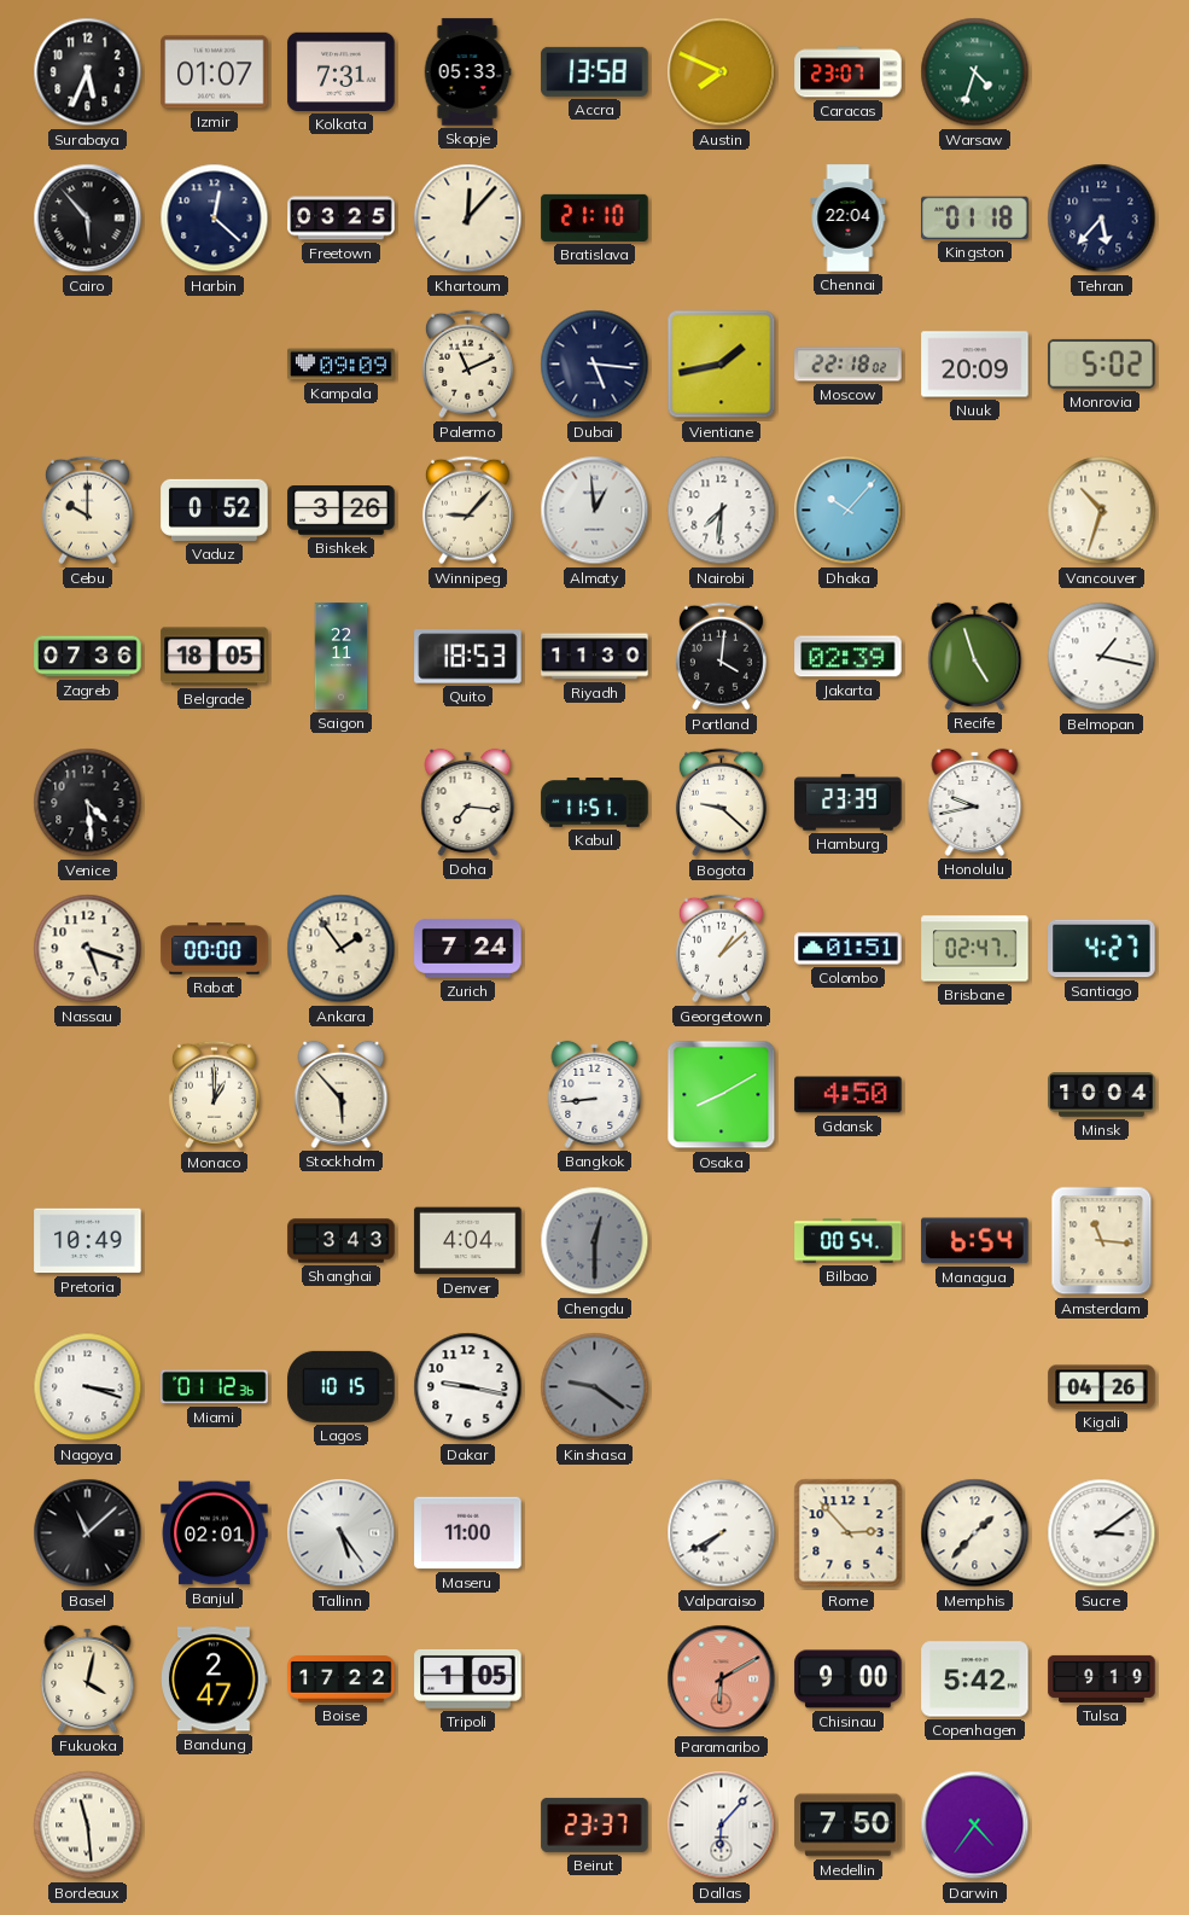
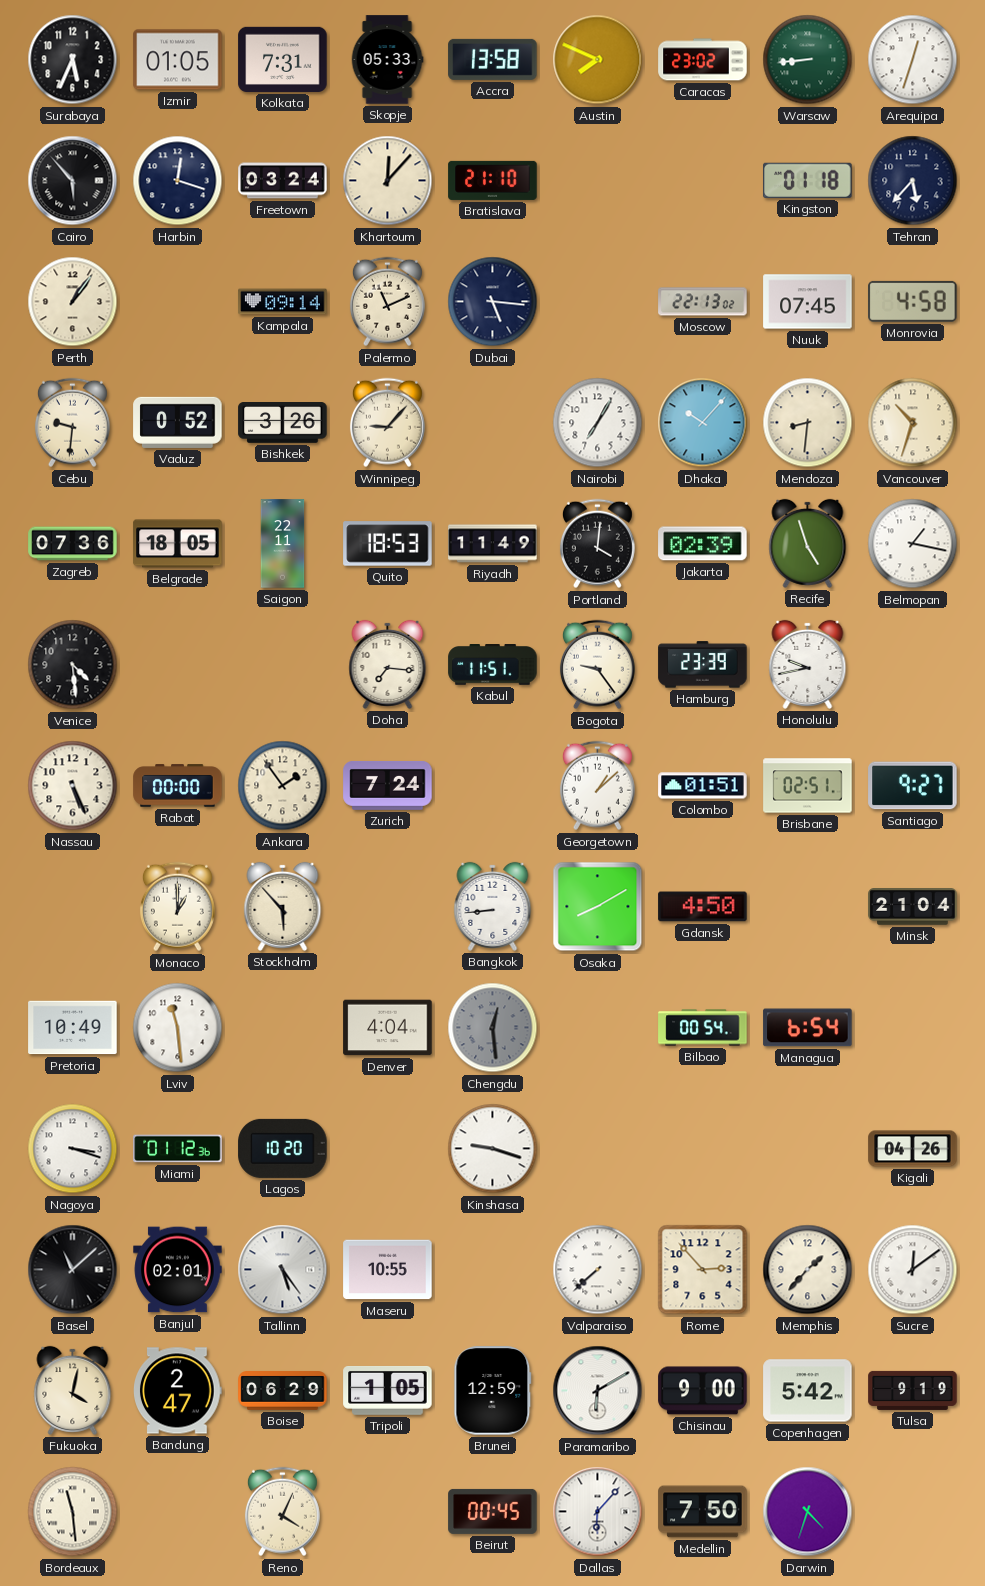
Izmir: 01:07 -> 01:05 (178, 60)
Caracas: 23:07 -> 23:02 (703, 60)
Warsaw: 4:33 -> 8:44 (808, 60)
Arequipa: none -> 12:33 (913, 60)
Harbin: 12:22 -> 12:18 (178, 181)
Freetown: 03:25 -> 03:24 (283, 181)
Chennai: 22:04 -> none (849, 219)
Perth: none -> 1:06 (73, 302)
Kampala: 09:09 -> 09:14 (283, 302)
Vientiane: 1:43 -> none (722, 365)
Moscow: 22:18 -> 22:13 (703, 302)
Nuuk: 20:09 -> 07:45 (808, 302)
Monrovia: 5:02 -> 4:58 (913, 301)
Cebu: 10:00 -> 9:31 (72, 423)
Almaty: 12:59 -> none (595, 511)
Nairobi: 7:31 -> 7:05 (598, 423)
Mendoza: none -> 8:31 (808, 423)
Riyadh: 11:30 -> 11:49 (493, 544)
Bogota: 9:22 -> 9:24 (597, 665)
Nassau: 5:18 -> 5:26 (73, 786)
Brisbane: 02:47 -> 02:51 (808, 786)
Santiago: 4:27 -> 9:27 (913, 786)
Minsk: 10:04 -> 21:04 (913, 907)
Lviv: none -> 11:29 (178, 1028)
Shanghai: 3:43 -> none (342, 1241)
Chengdu: 12:30 -> 12:29 (493, 1028)
Amsterdam: 11:16 -> none (1102, 1241)
Lagos: 10:15 -> 10:20 (283, 1148)
Dakar: 9:17 -> none (468, 1387)
Kinshasa: 9:21 -> 9:18 (493, 1149)
Kinshasa dial: grey -> white (493, 1149)
Maseru: 11:00 -> 10:55 (388, 1270)
Valparaiso: 7:40 -> 7:38 (598, 1270)
Sucre: 3:09 -> 12:09 (913, 1270)
Boise: 17:22 -> 06:29 (283, 1391)
Brunei: none -> 12:59 (493, 1391)
Paramaribo dial: salmon -> white (598, 1391)
Reno: none -> 4:04 (282, 1512)
Beirut: 23:37 -> 00:45 (493, 1511)
Darwin: 4:36 -> 4:33 (808, 1512)
